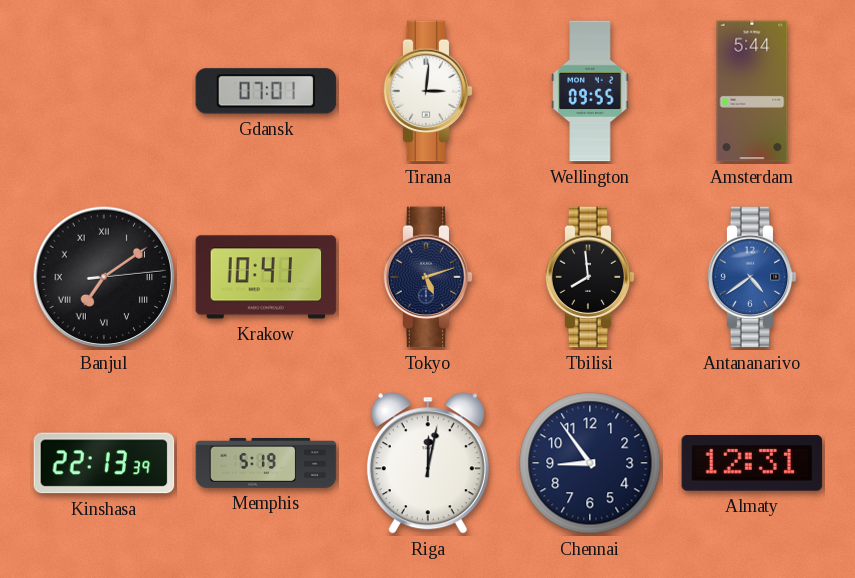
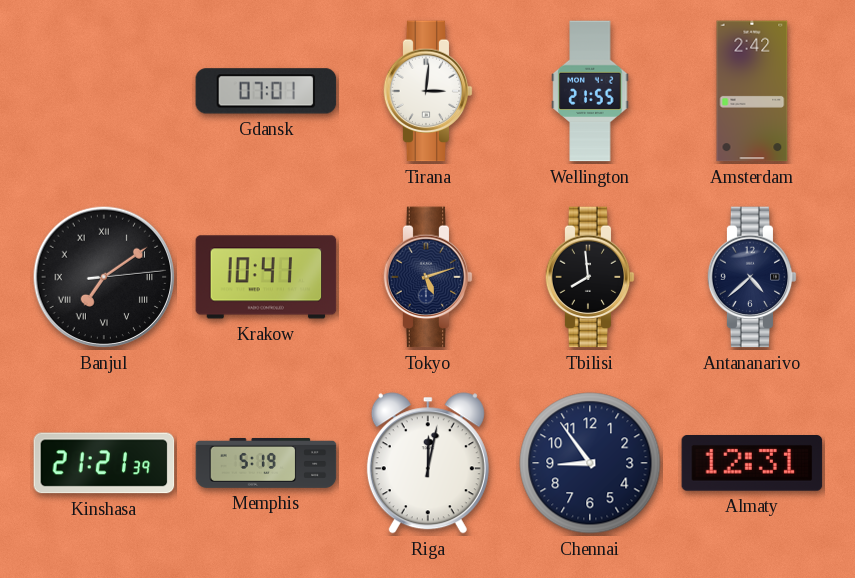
Wellington: 09:55 -> 21:55 (590, 91)
Amsterdam: 5:44 -> 2:42 (752, 91)
Antananarivo: 4:39 -> 4:38 (752, 277)
Antananarivo dial: blue -> navy (752, 277)
Kinshasa: 22:13 -> 21:21 (104, 463)
